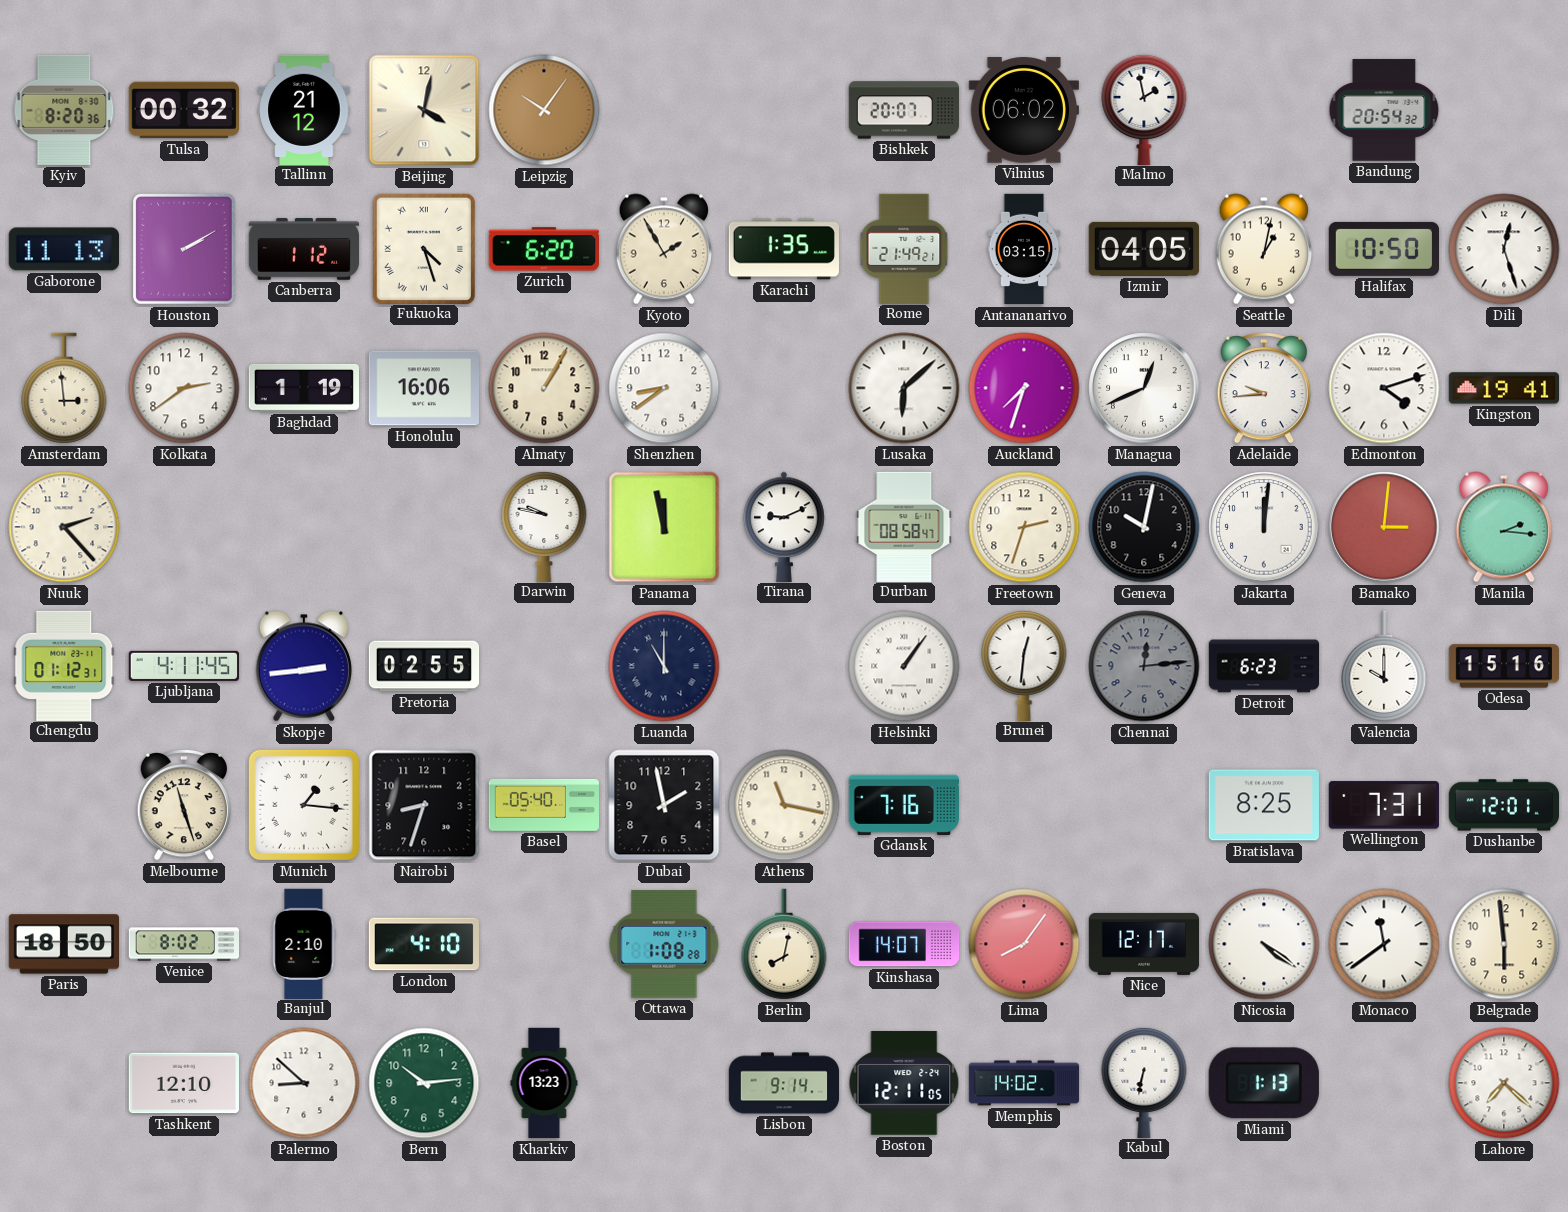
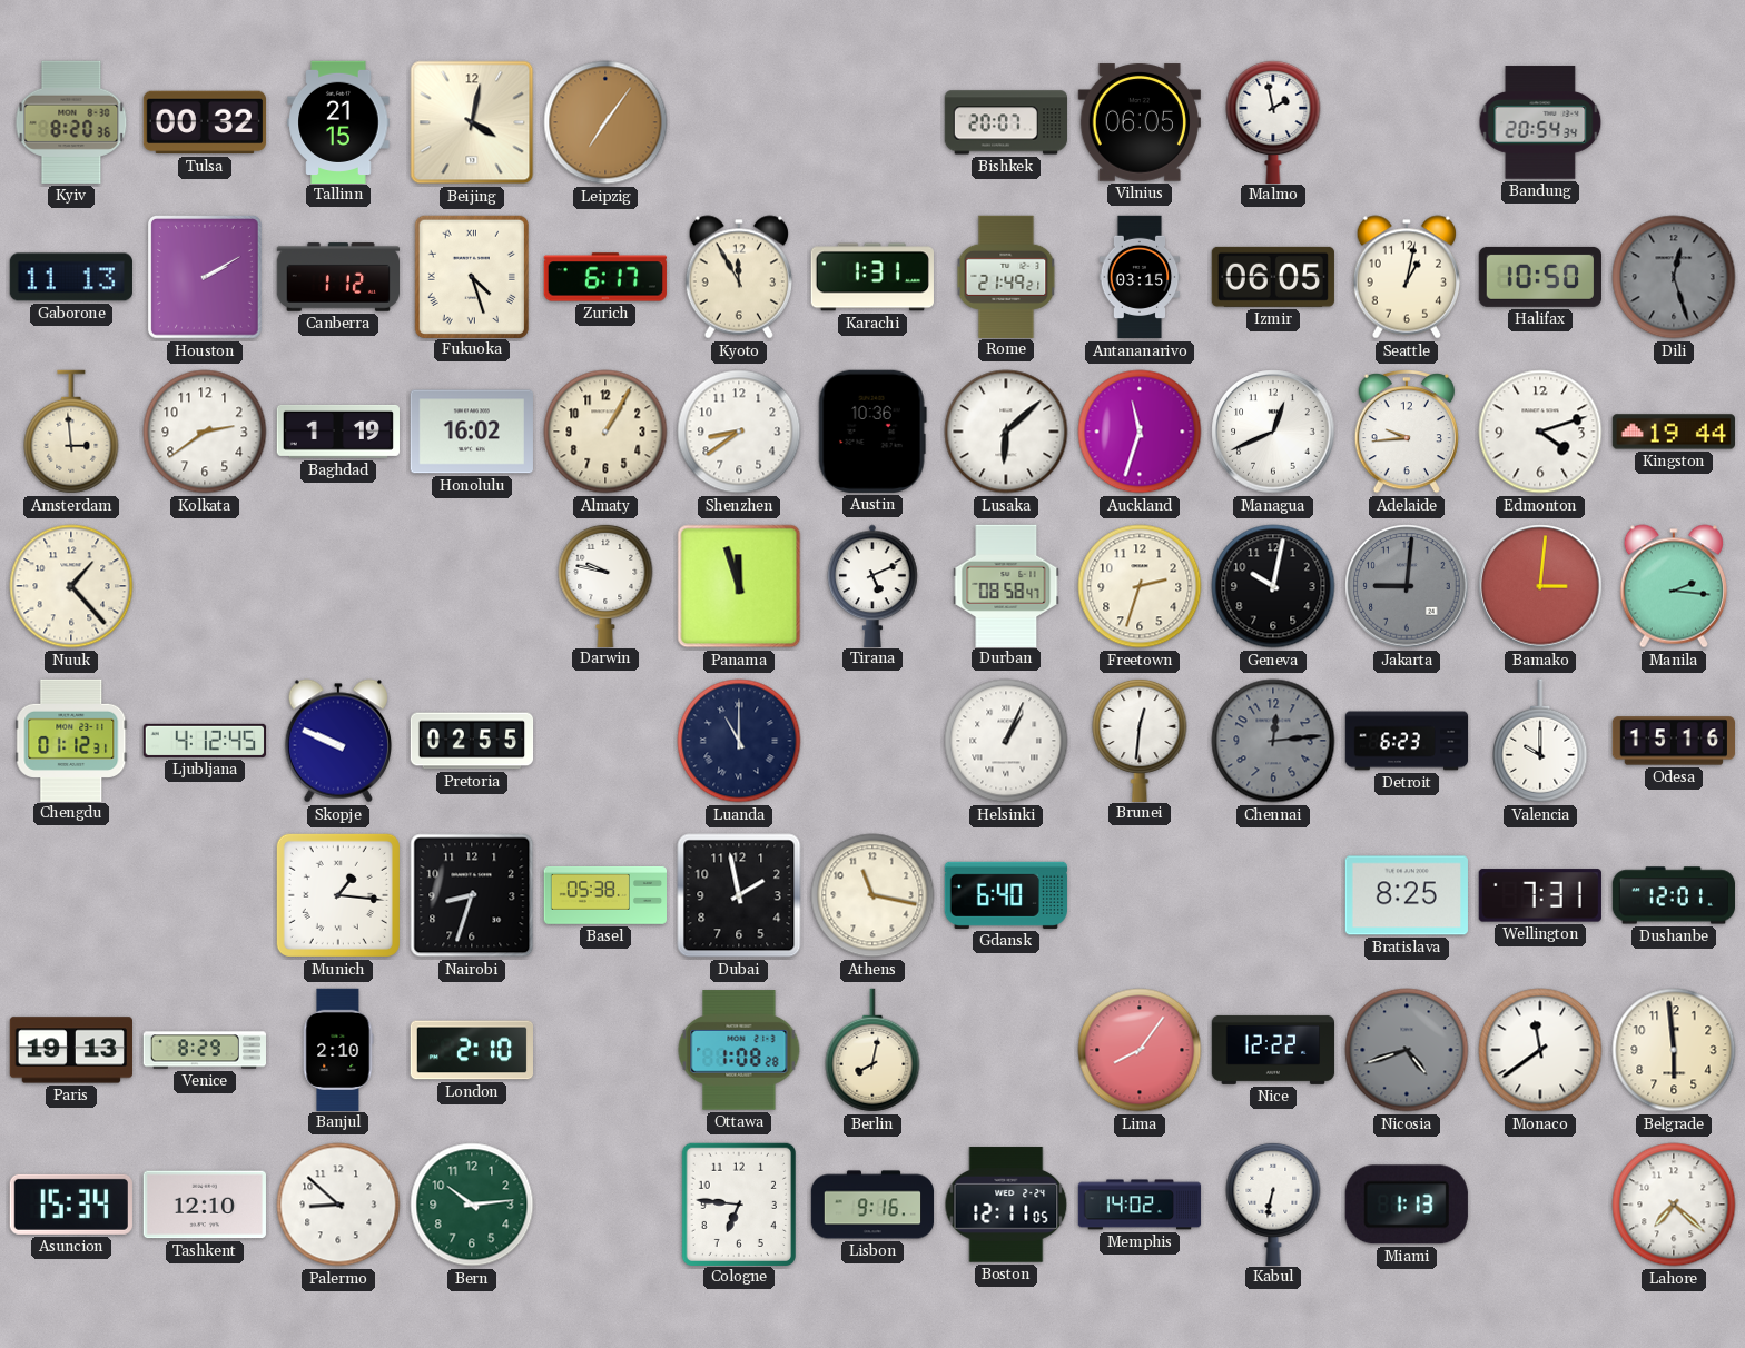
Tallinn: 21:12 -> 21:15 (338, 121)
Leipzig: 10:06 -> 7:06 (605, 122)
Vilnius: 06:02 -> 06:05 (1140, 122)
Bandung: 20:54:32 -> 20:54:34 (1540, 122)
Zurich: 6:20 -> 6:17 (605, 277)
Kyoto: 1:55 -> 11:55 (739, 277)
Karachi: 1:35 -> 1:31 (873, 277)
Izmir: 04:05 -> 06:05 (1273, 277)
Dili dial: white -> grey (1674, 277)
Honolulu: 16:06 -> 16:02 (472, 432)
Austin: none -> 10:36 (873, 432)
Auckland: 7:33 -> 11:33 (1140, 432)
Kingston: 19:41 -> 19:44 (1673, 432)
Nuuk: 2:23 -> 1:23 (71, 586)
Panama: 11:58 -> 11:57 (739, 586)
Tirana: 9:11 -> 5:11 (873, 585)
Jakarta: 12:01 -> 9:01 (1407, 586)
Jakarta dial: white -> grey (1407, 586)
Ljubljana: 4:11 -> 4:12 (204, 741)
Skopje: 2:44 -> 9:49 (338, 741)
Helsinki: 1:06 -> 1:04 (1006, 741)
Melbourne: 11:27 -> none (183, 805)
Basel: 05:40 -> 05:38 (604, 895)
Gdansk: 7:16 -> 6:40 (1006, 895)
Paris: 18:50 -> 19:13 (70, 1050)
Venice: 8:02 -> 8:29 (204, 1050)
London: 4:10 -> 2:10 (471, 1050)
Kinshasa: 14:07 -> none (904, 944)
Nice: 12:17 -> 12:22 (1273, 1050)
Nicosia: 4:21 -> 4:42 (1407, 1050)
Nicosia dial: white -> grey (1407, 1050)
Asuncion: none -> 15:34 (71, 1205)
Kharkiv: 13:23 -> none (544, 1083)
Cologne: none -> 6:46 (739, 1203)
Lisbon: 9:14 -> 9:16 (873, 1205)
